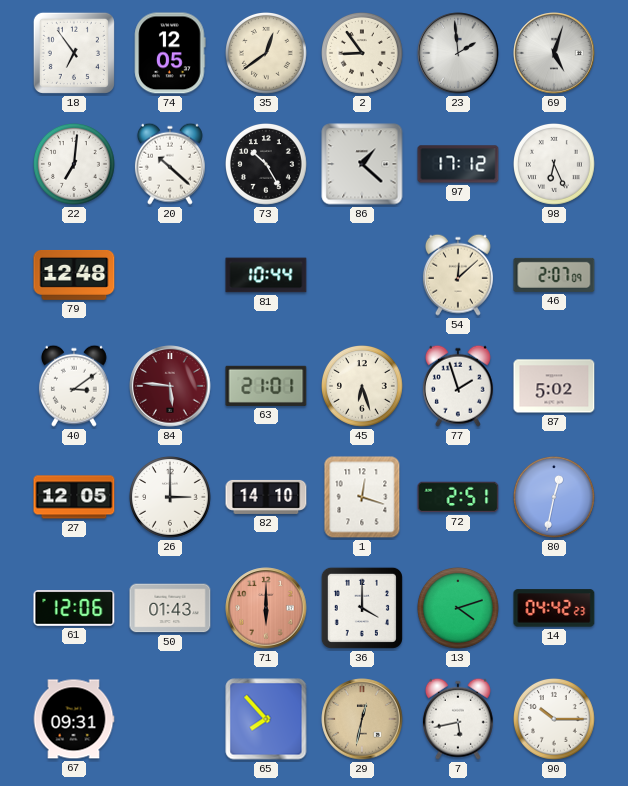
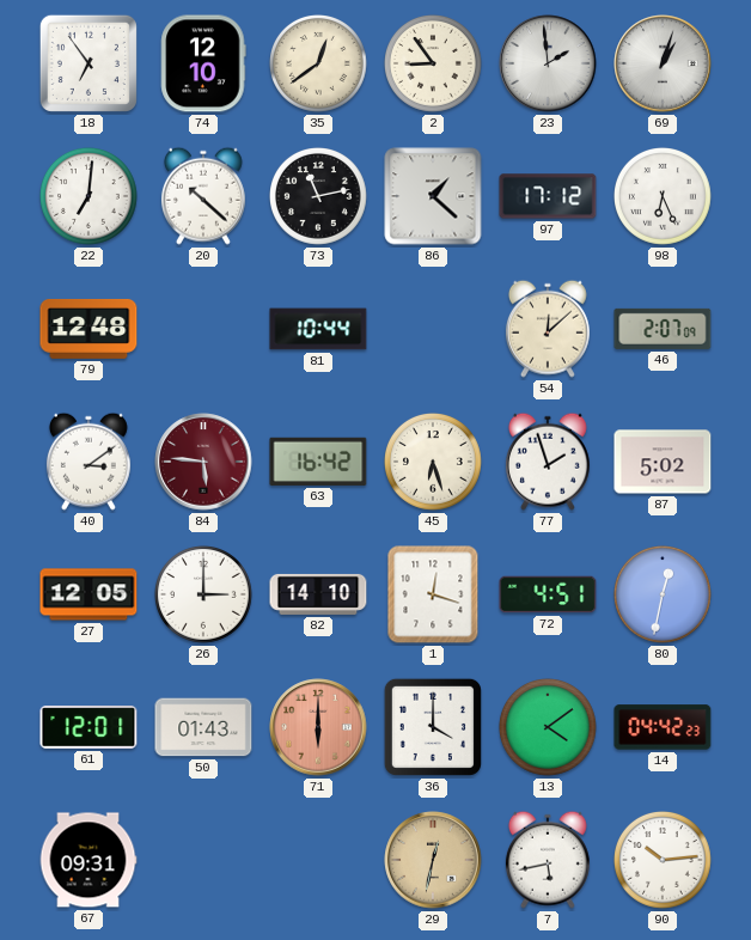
74: 12:05 -> 12:10 (203, 63)
69: 5:03 -> 1:03 (663, 63)
73: 10:25 -> 11:13 (319, 197)
63: 21:01 -> 16:42 (318, 462)
72: 2:51 -> 4:51 (548, 594)
61: 12:06 -> 12:01 (88, 727)
13: 4:12 -> 4:09 (549, 728)
65: 7:53 -> none (266, 719)
90: 10:15 -> 10:14 (664, 861)
